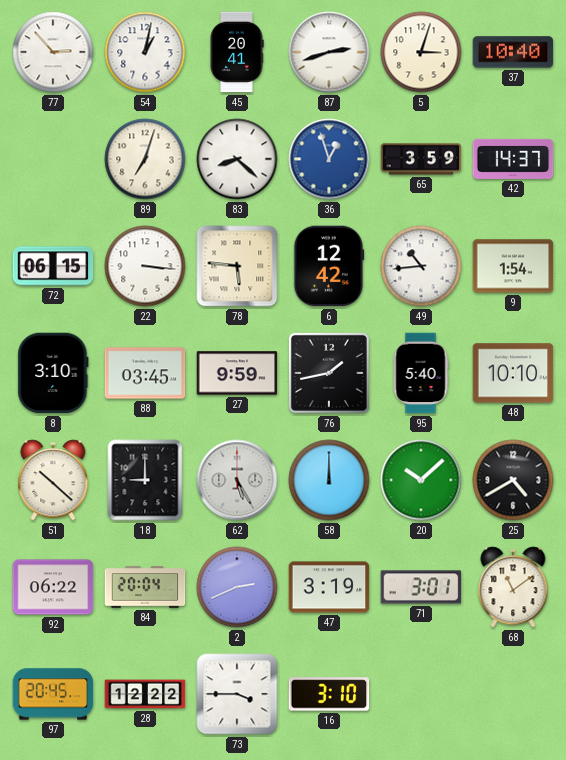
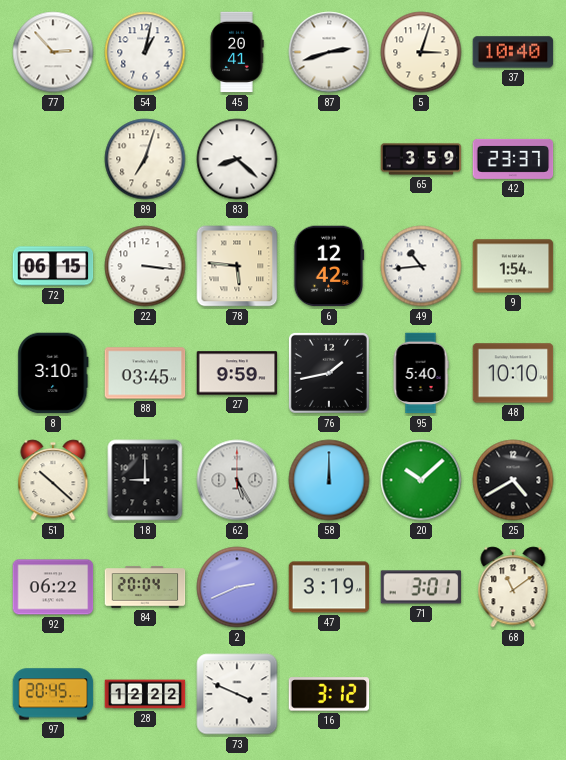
36: 12:57 -> none (329, 159)
42: 14:37 -> 23:37 (513, 159)
73: 3:45 -> 3:49 (237, 694)
16: 3:10 -> 3:12 (329, 694)
